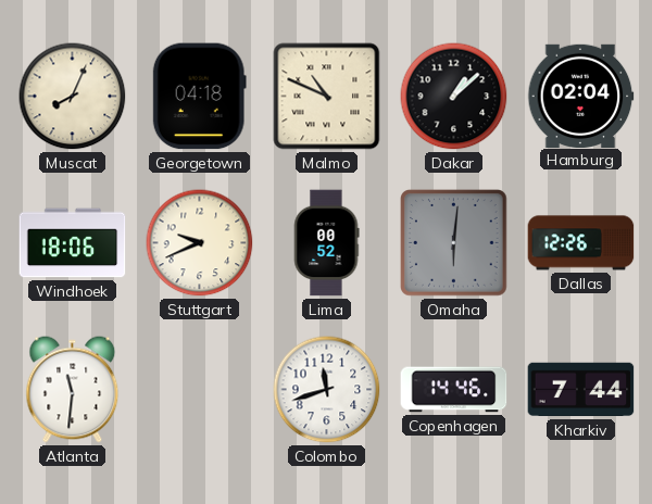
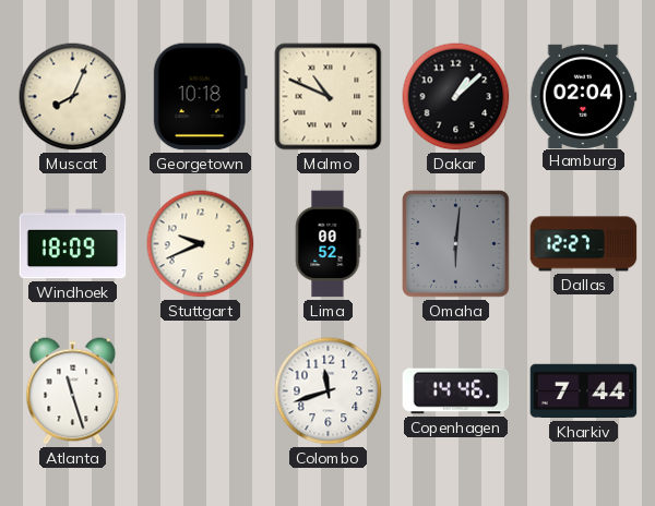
Georgetown: 04:18 -> 10:18 (200, 97)
Windhoek: 18:06 -> 18:09 (73, 244)
Dallas: 12:26 -> 12:27 (584, 244)
Atlanta: 11:31 -> 11:27 (73, 391)
